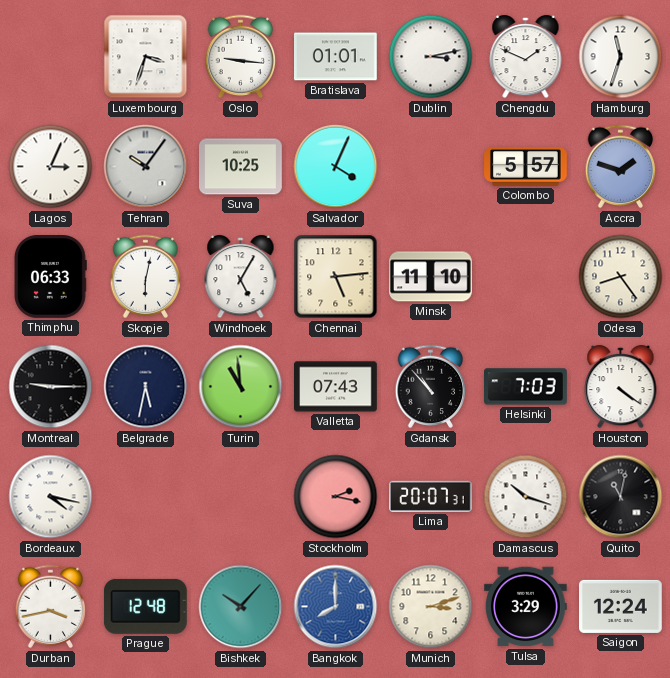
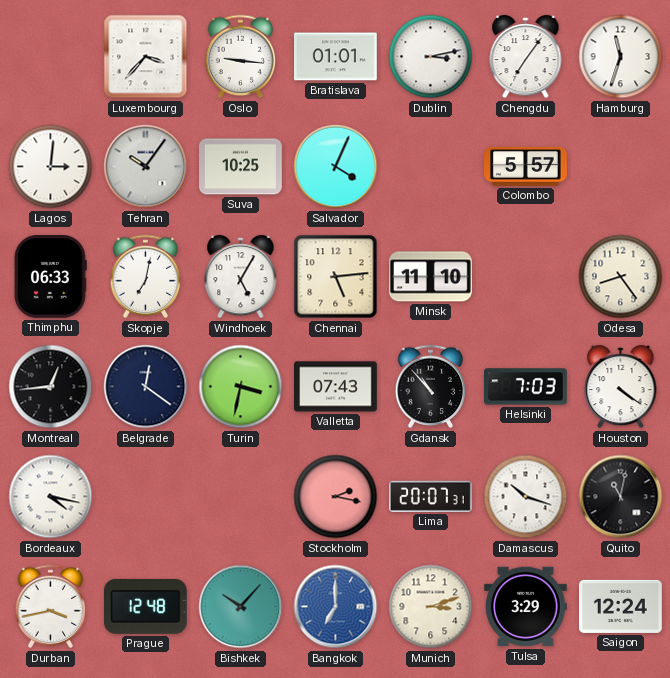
Luxembourg: 3:33 -> 3:37 (146, 57)
Chengdu: 1:49 -> 7:06 (526, 57)
Lagos: 3:04 -> 3:01 (51, 167)
Accra: 1:48 -> none (621, 167)
Skopje: 6:02 -> 7:02 (146, 277)
Montreal: 9:15 -> 12:44 (51, 387)
Belgrade: 5:32 -> 12:21 (146, 387)
Turin: 10:59 -> 3:32 (241, 387)
Bangkok: 8:00 -> 7:00 (336, 607)
